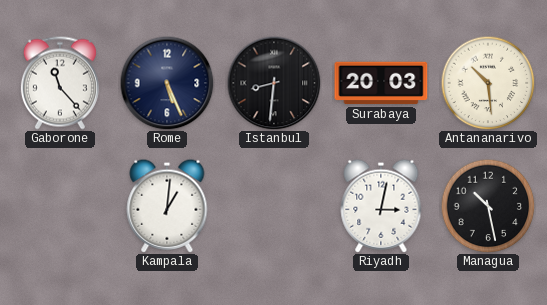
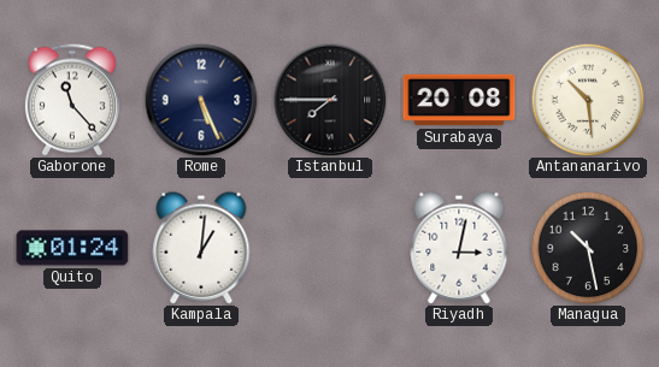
Istanbul: 8:31 -> 7:45 (330, 100)
Surabaya: 20:03 -> 20:08 (459, 100)
Quito: none -> 01:24 (72, 248)
